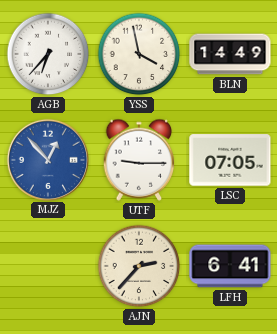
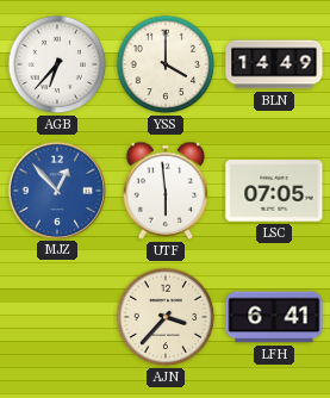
YSS: 3:58 -> 4:00 (166, 64)
UTF: 9:15 -> 5:59 (166, 191)
AJN: 2:37 -> 3:37 (166, 317)
